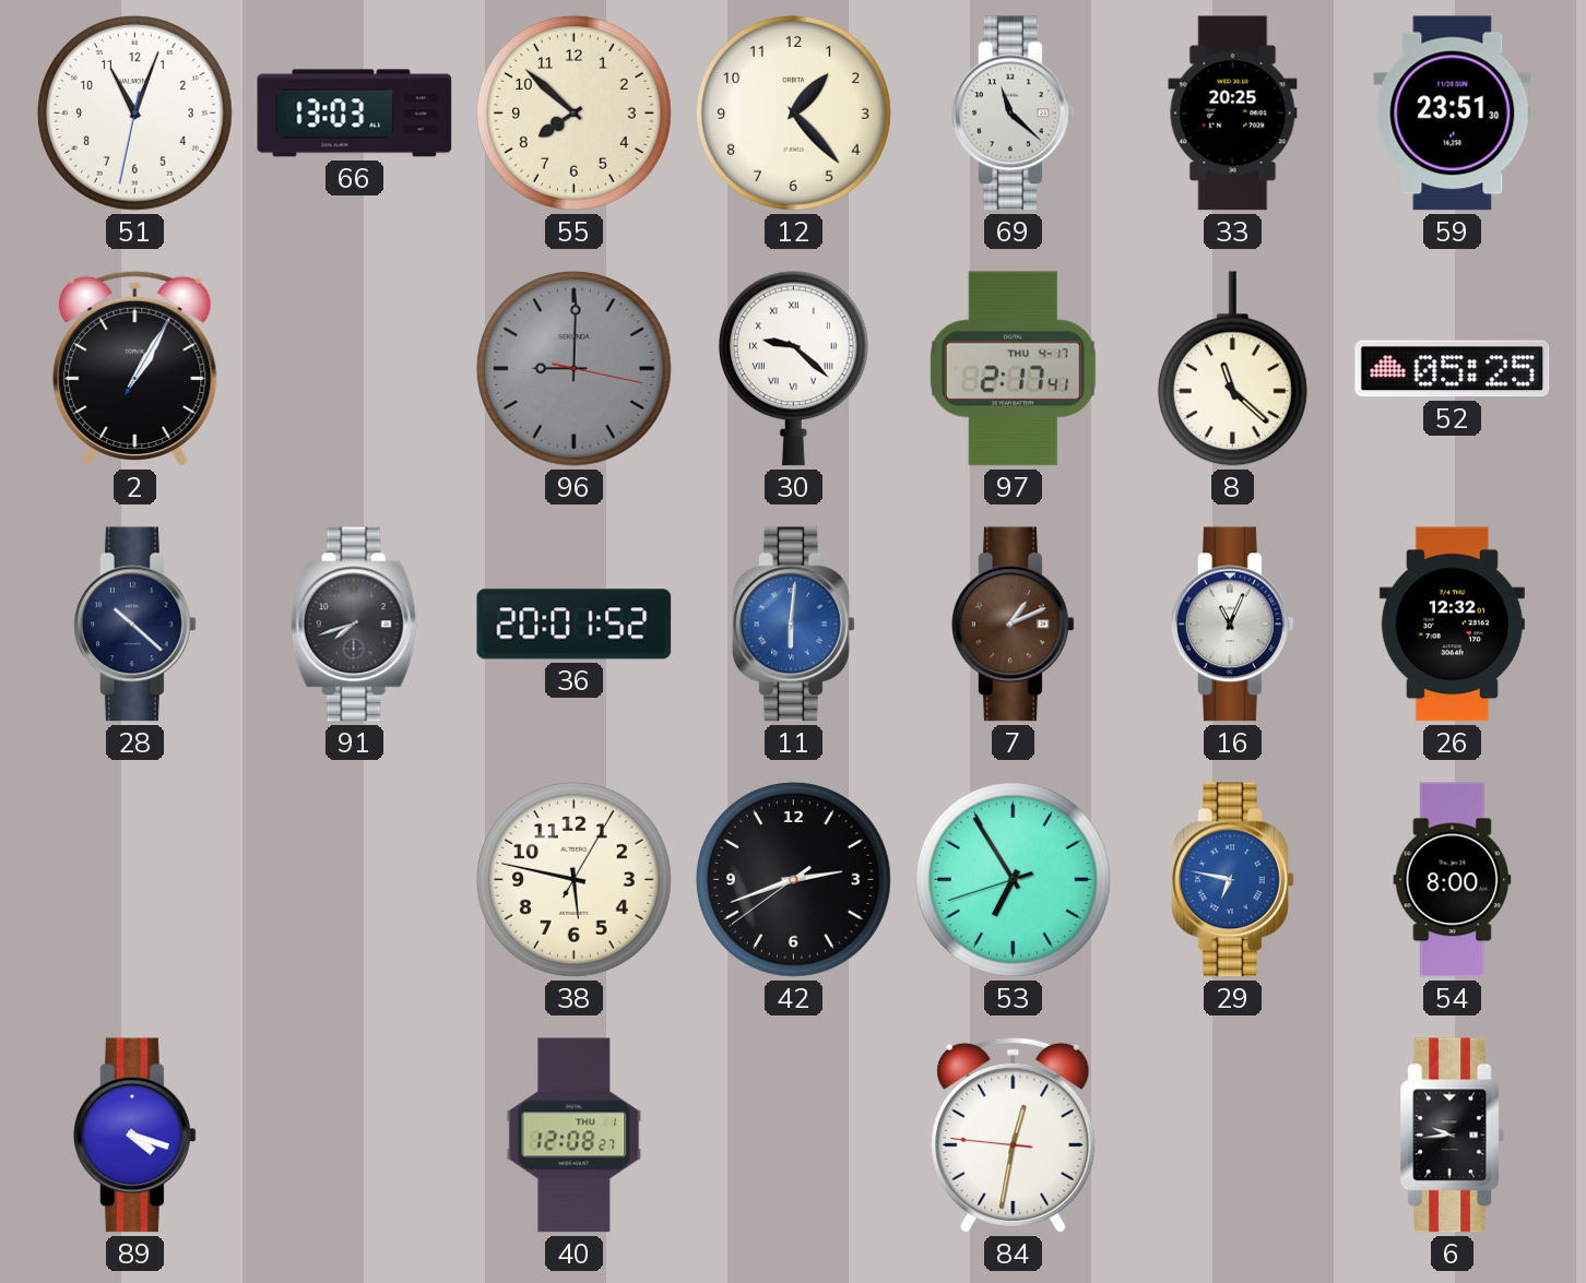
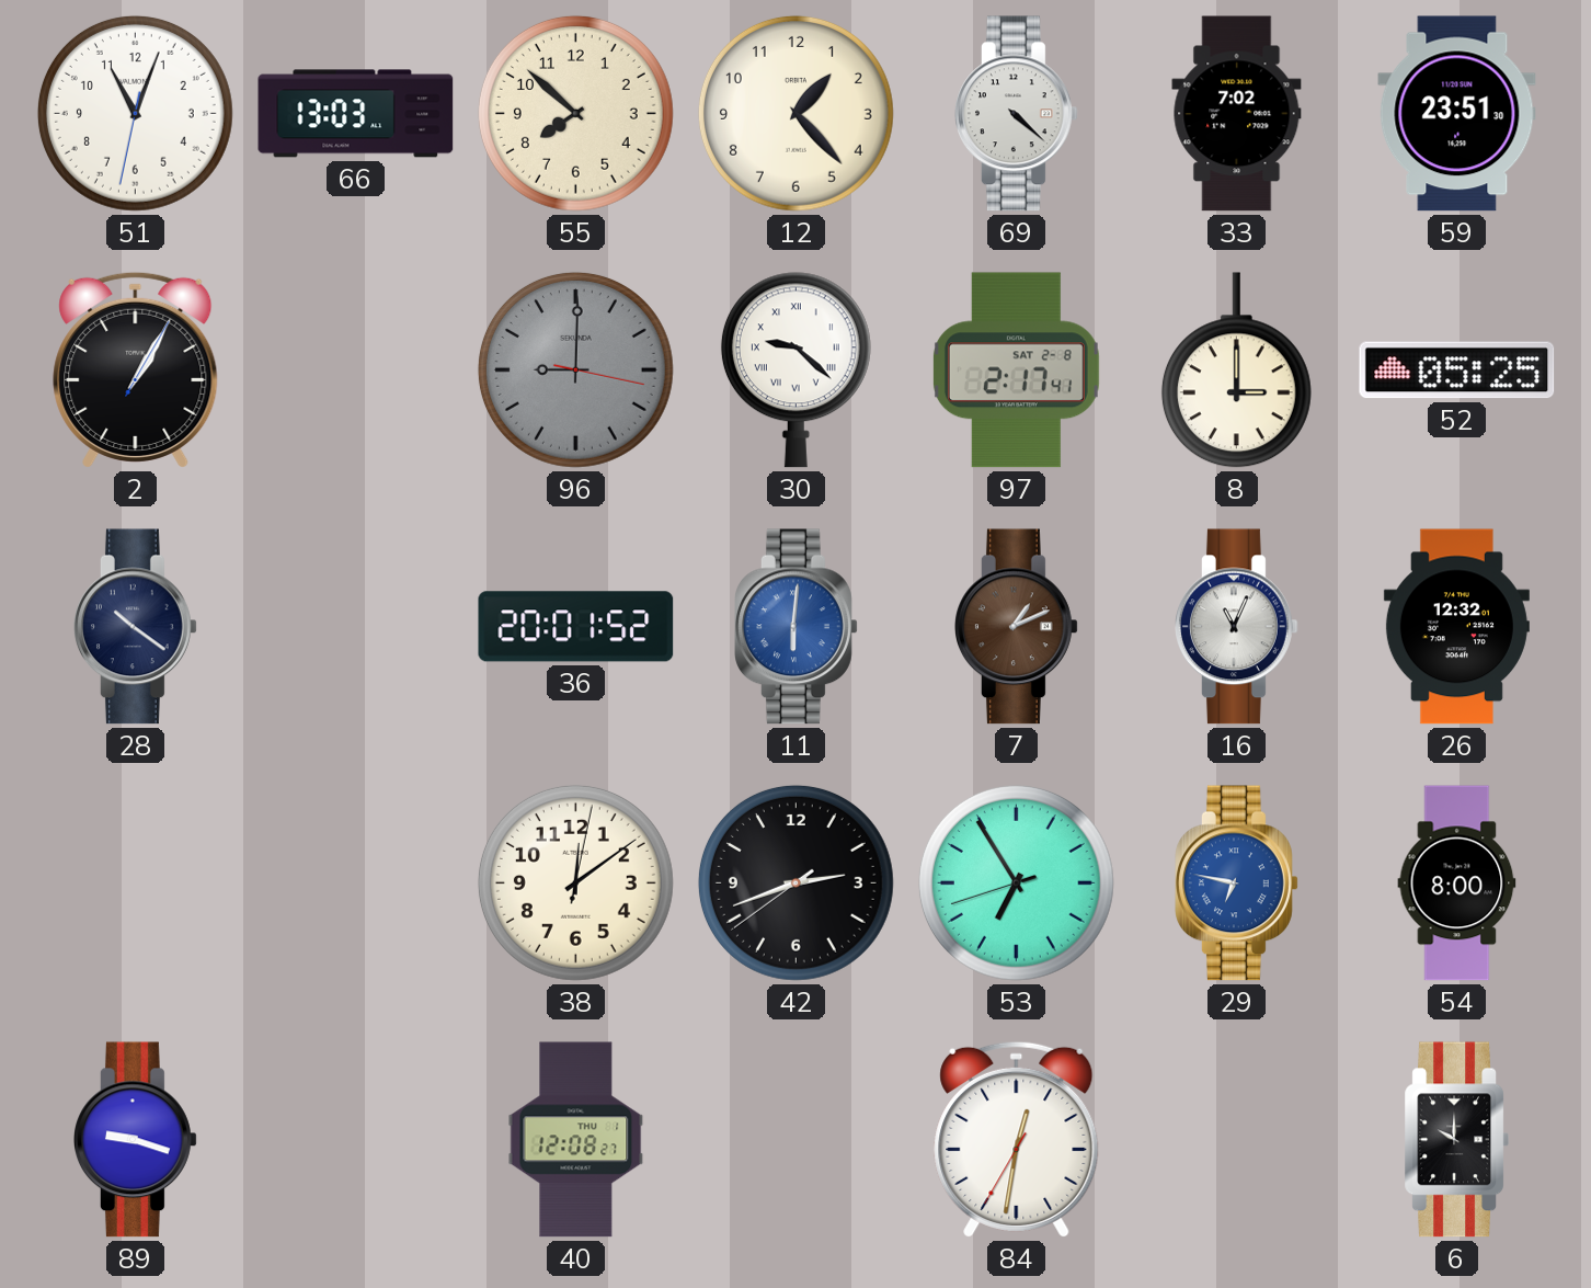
69: 11:22 -> 4:22 (1017, 114)
33: 20:25 -> 7:02 (1237, 114)
97 date: THU 4-17 -> SAT 2-8 (1016, 371)
8: 11:22 -> 3:00 (1236, 371)
28: 10:22 -> 10:21 (136, 627)
91: 7:42 -> none (354, 625)
38: 5:47 -> 12:09 (575, 882)
89: 4:18 -> 9:18 (136, 1140)
84: 12:31:46 -> 12:31:35 (1017, 1139)
6: 9:44 -> 10:00 (1456, 1140)
